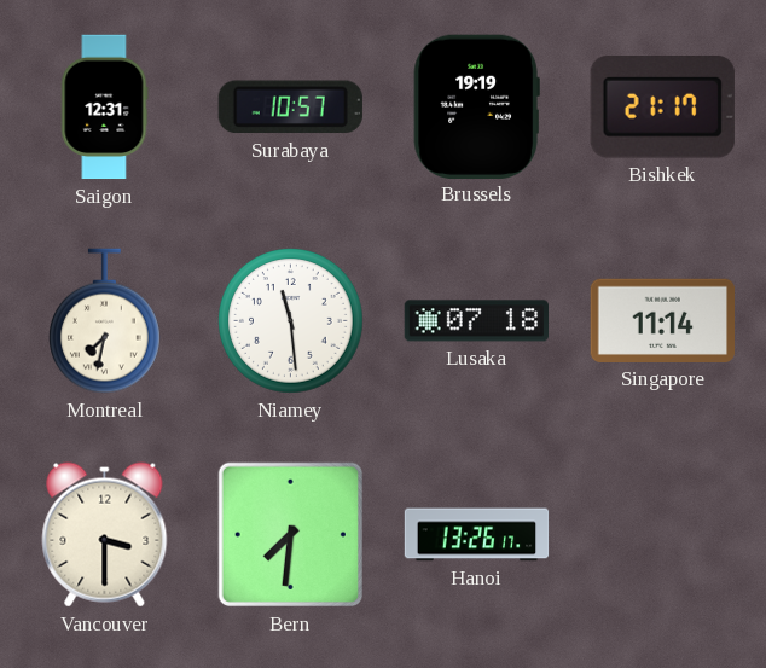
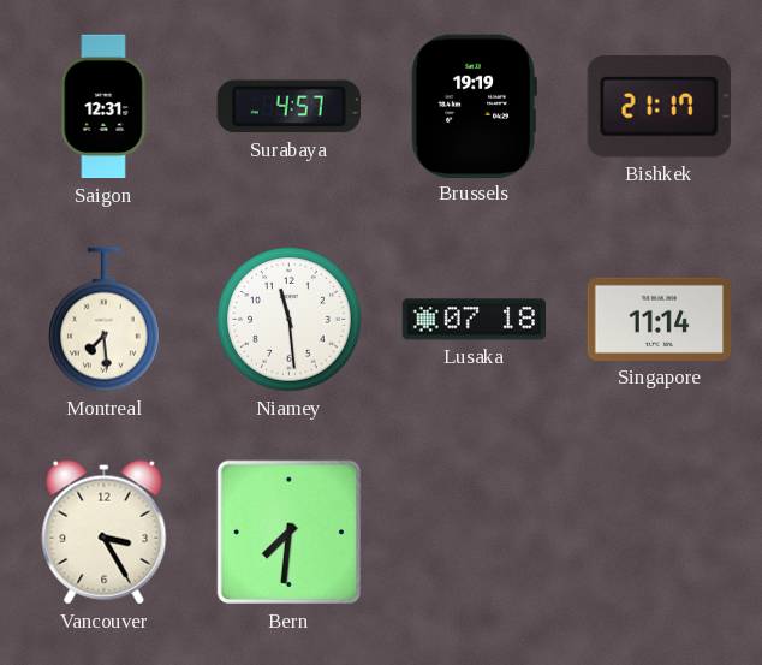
Surabaya: 10:57 -> 4:57 (288, 107)
Montreal: 7:32 -> 7:29 (105, 320)
Vancouver: 3:30 -> 3:25 (105, 533)
Hanoi: 13:26 -> none (477, 535)
